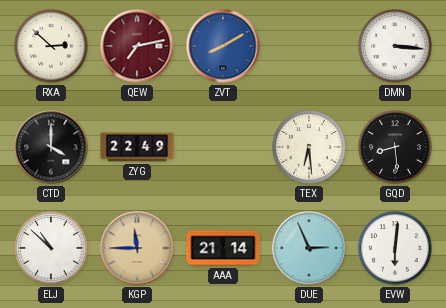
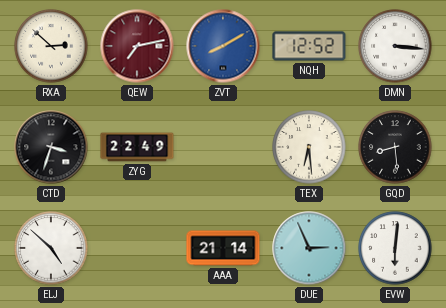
NQH: none -> 12:52 (309, 46)
CTD: 4:00 -> 3:33 (51, 147)
ELJ: 10:52 -> 4:52 (51, 248)
KGP: 11:45 -> none (137, 248)
